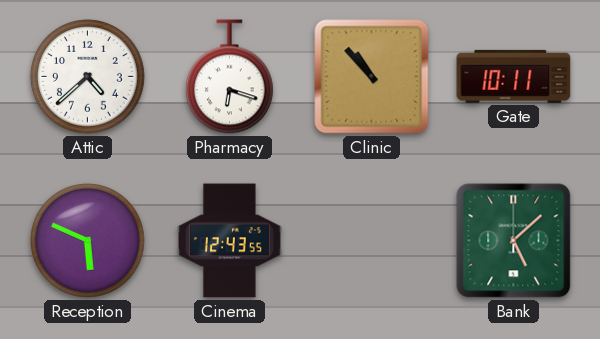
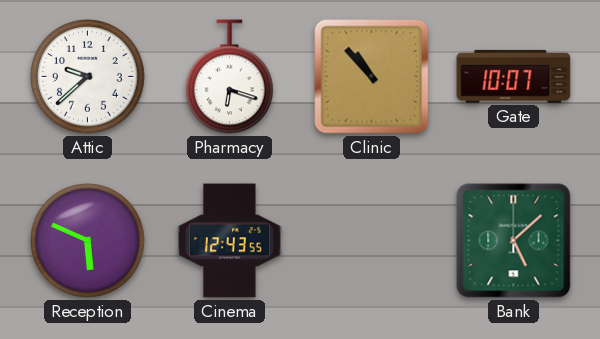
Attic: 4:38 -> 9:38 (88, 77)
Gate: 10:11 -> 10:07 (514, 76)
